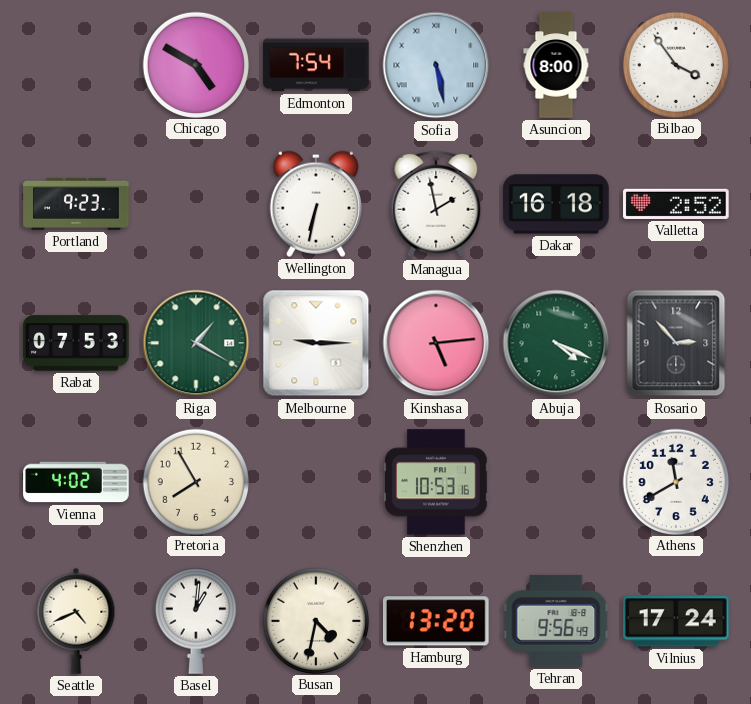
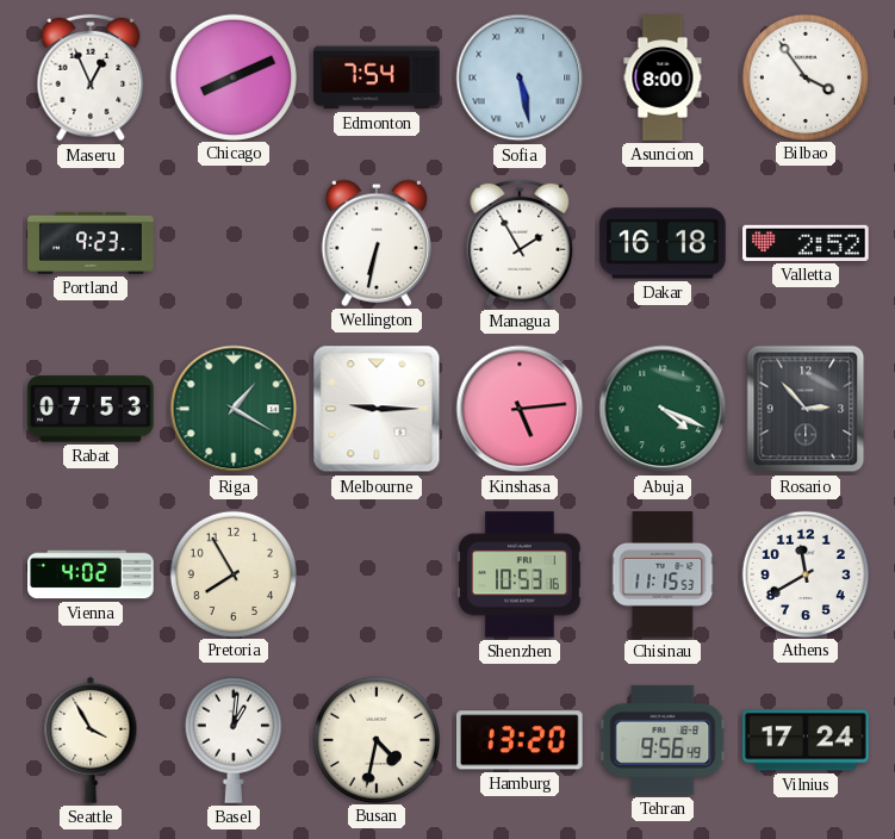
Maseru: none -> 12:56 (91, 77)
Chicago: 4:50 -> 8:11 (232, 76)
Managua: 1:58 -> 1:55 (520, 243)
Chisinau: none -> 11:15 (663, 574)
Seattle: 4:41 -> 3:55 (91, 740)
